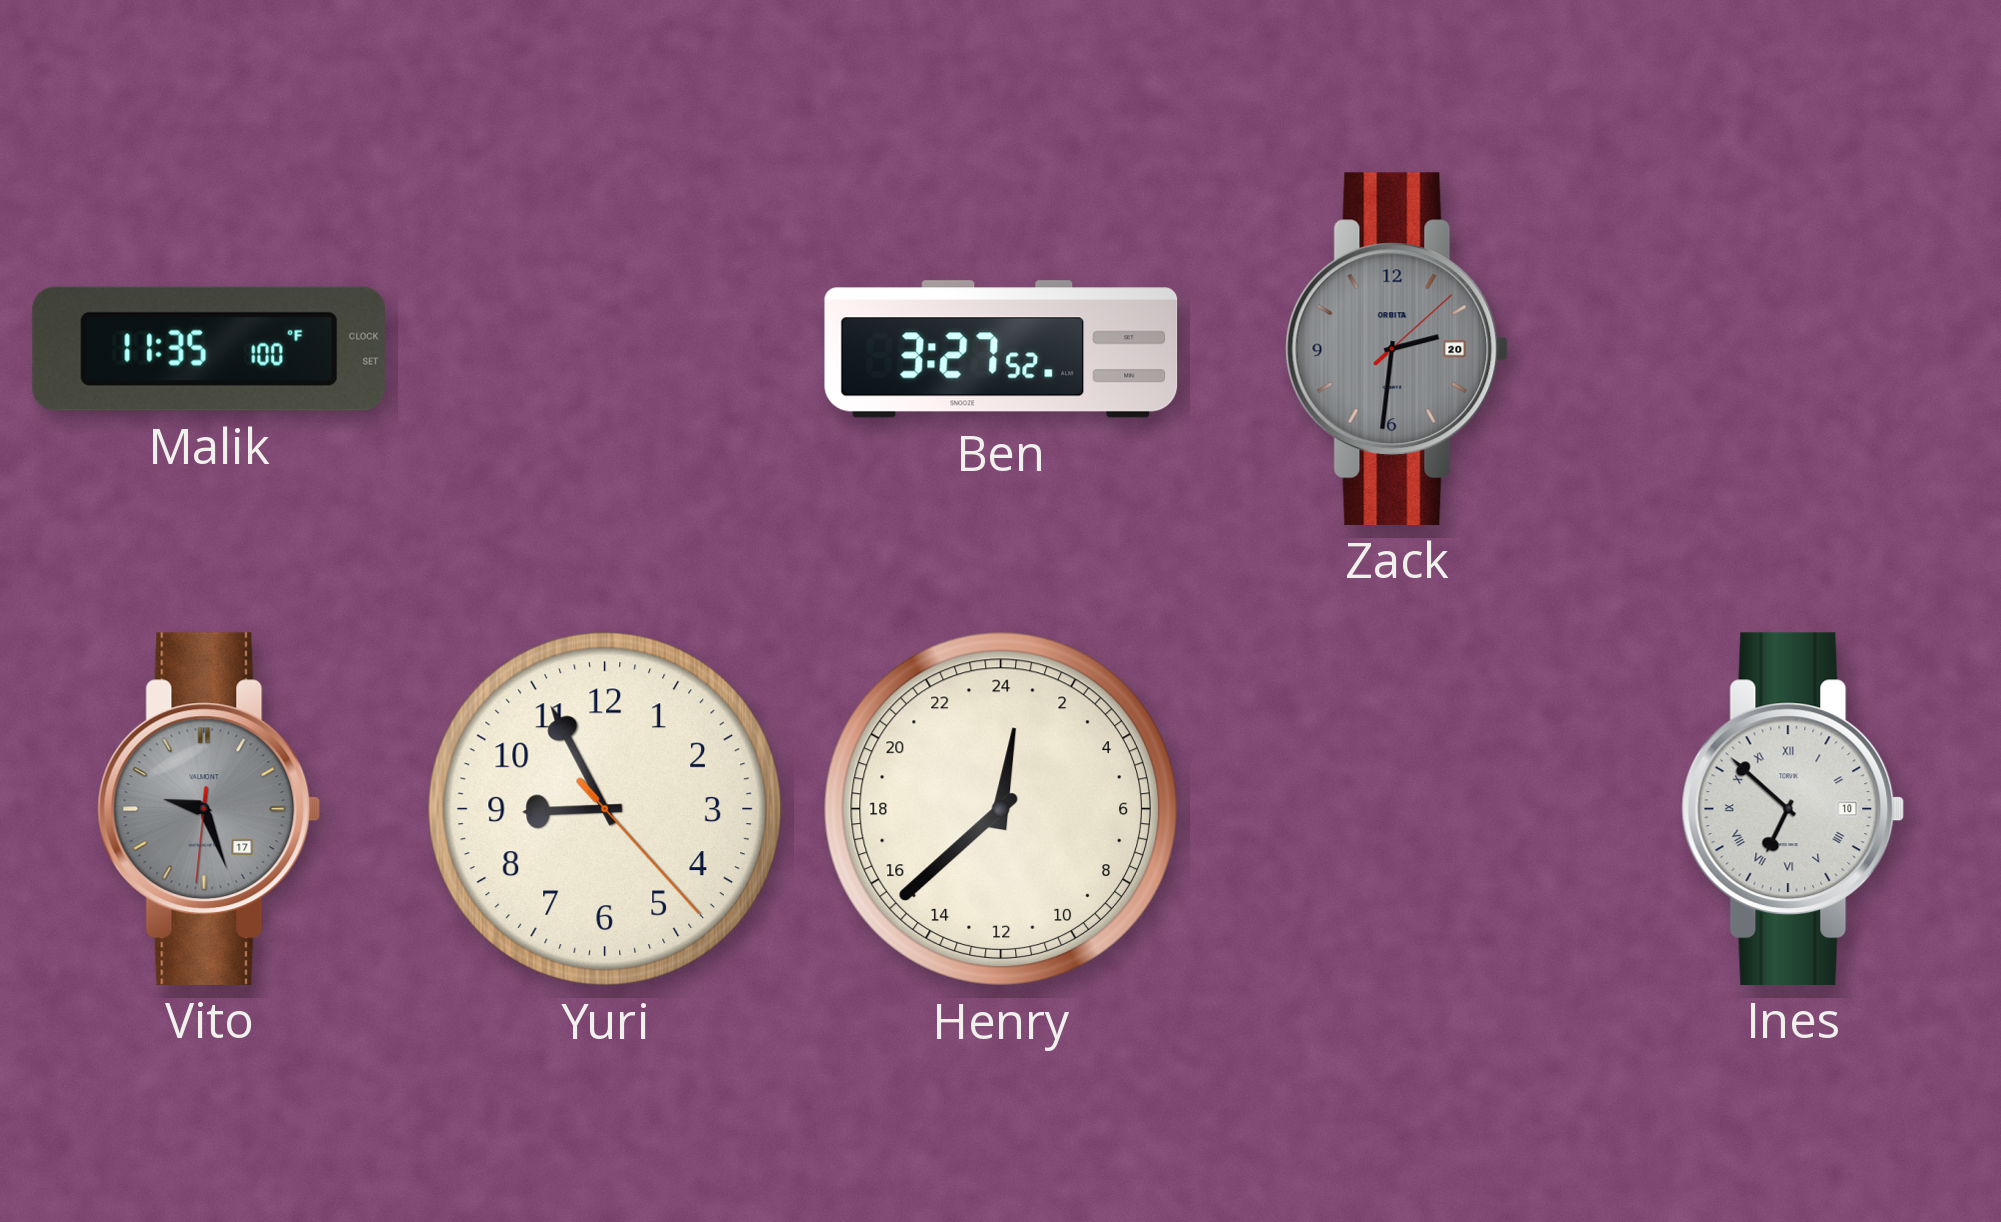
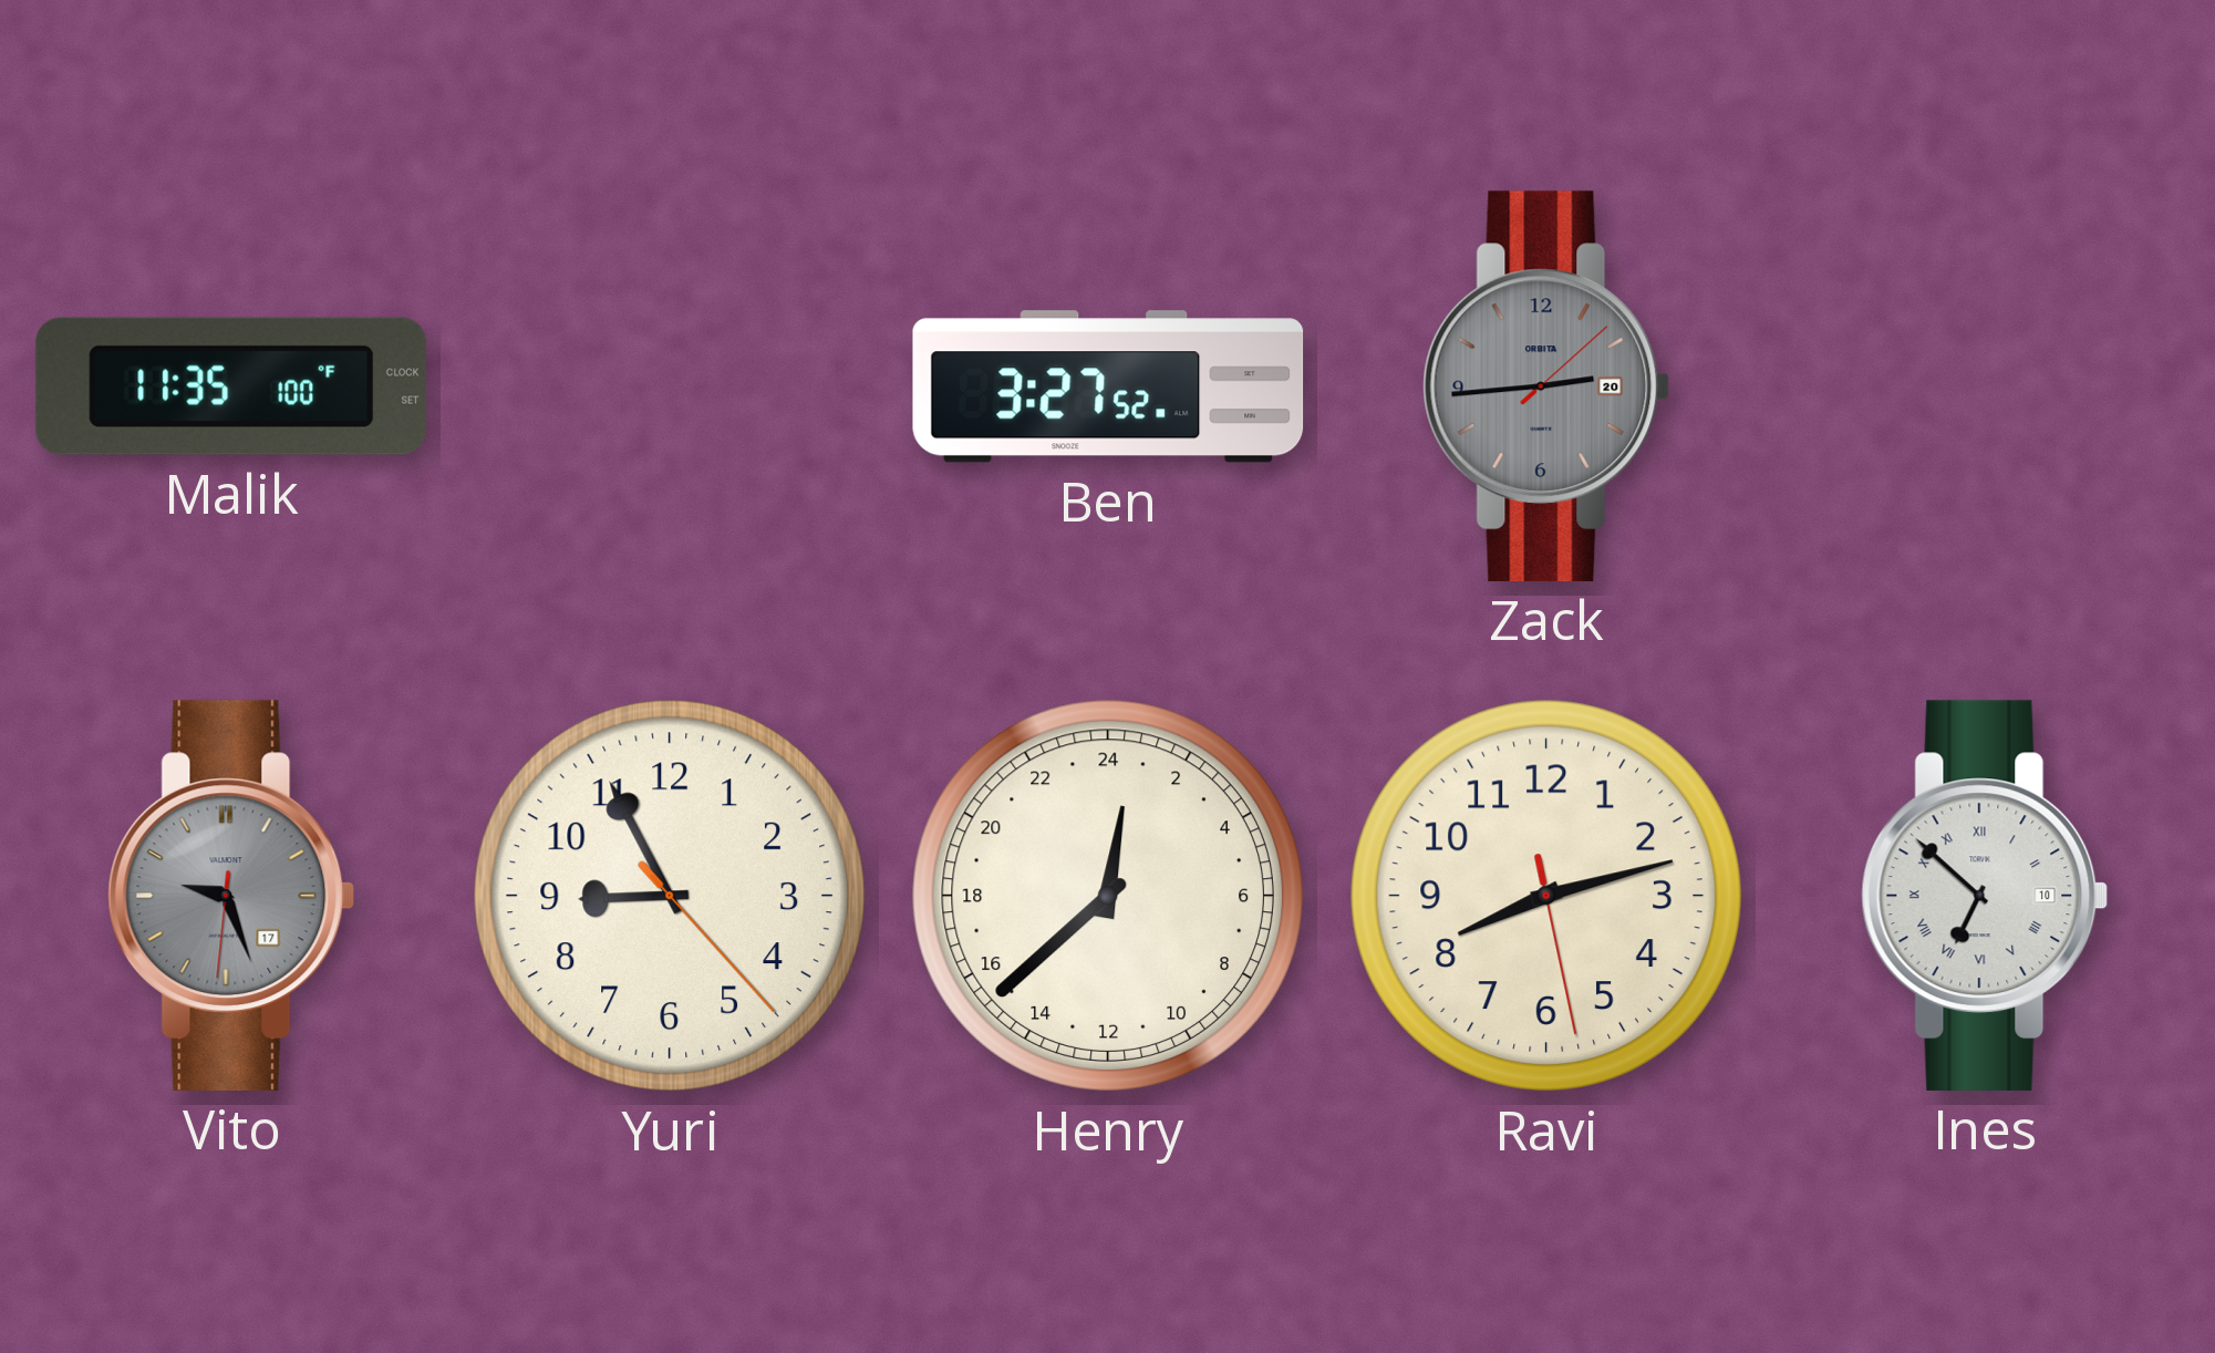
Zack: 2:31 -> 2:44 (1546, 386)
Ravi: none -> 8:12 (1546, 896)
